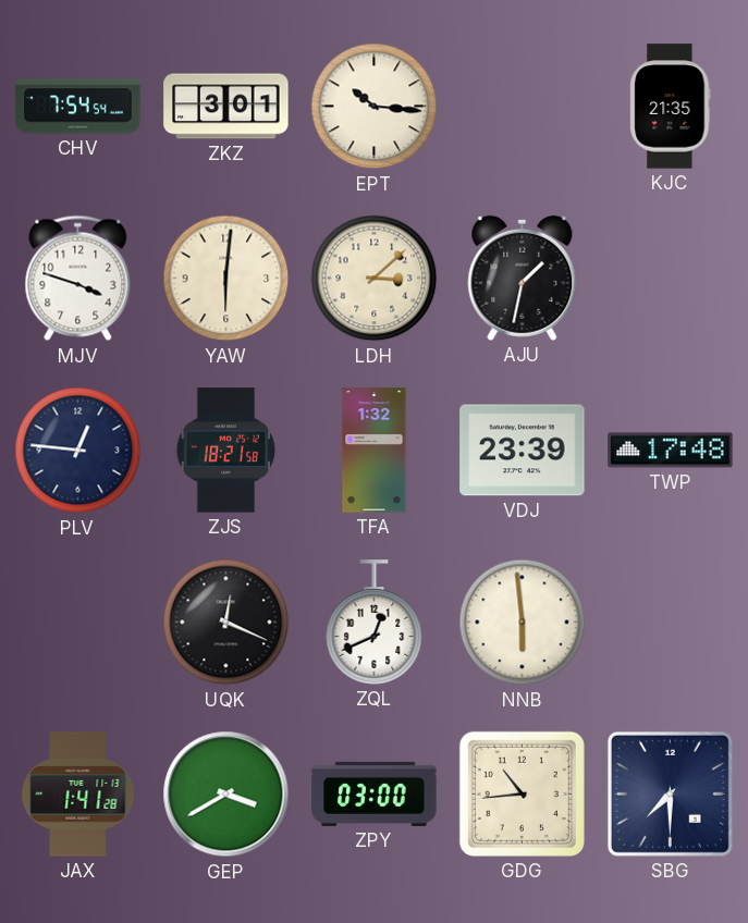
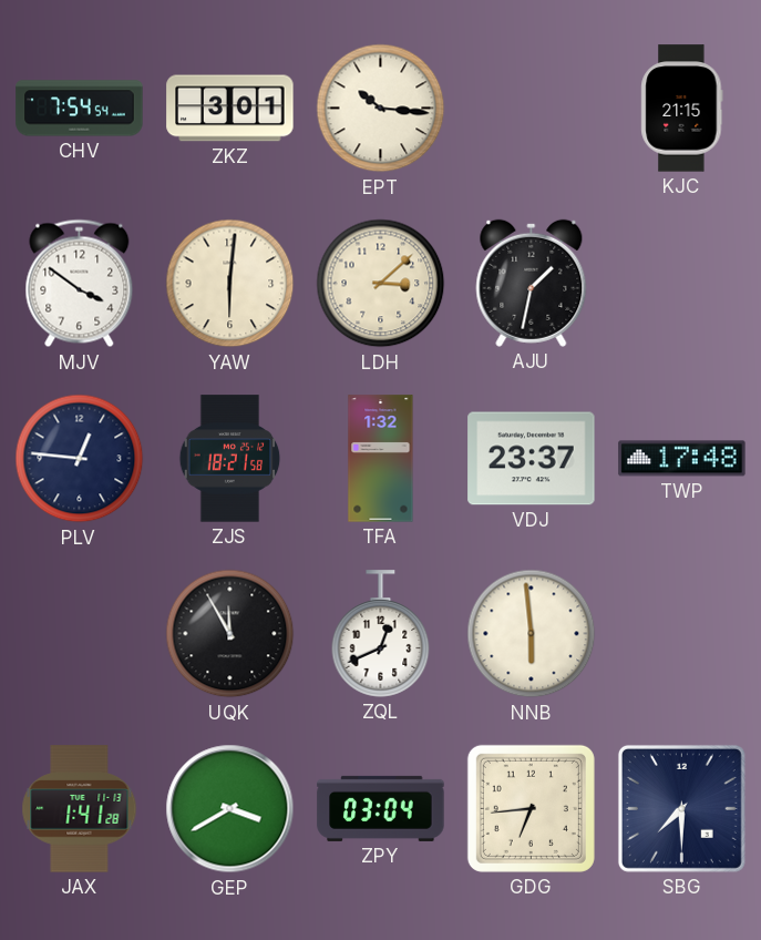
KJC: 21:35 -> 21:15 (682, 109)
MJV: 3:48 -> 3:51 (80, 284)
VDJ: 23:39 -> 23:37 (532, 459)
UQK: 12:19 -> 11:55 (230, 634)
ZPY: 03:00 -> 03:04 (381, 808)
GDG: 10:44 -> 6:44 (531, 808)
